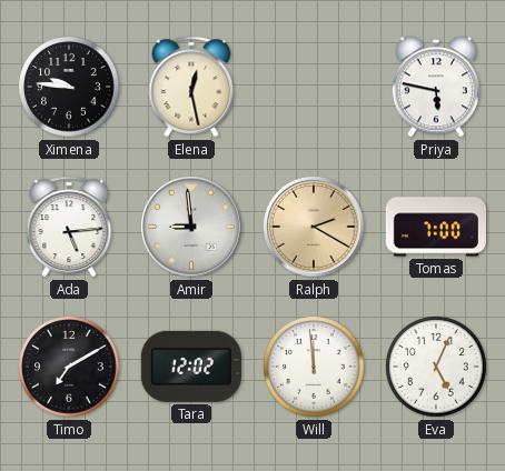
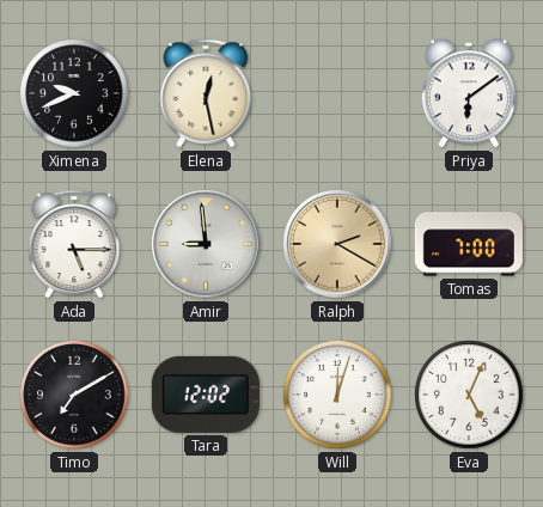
Ximena: 9:46 -> 9:41 (74, 93)
Priya: 5:47 -> 6:09 (469, 93)
Ada: 5:14 -> 5:15 (74, 244)
Will: 11:59 -> 12:03 (337, 395)
